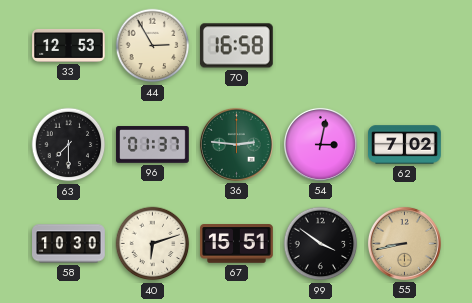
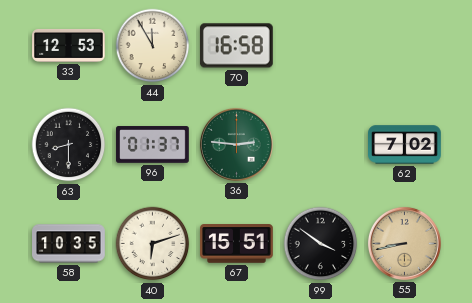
44: 2:55 -> 11:55 (153, 46)
63: 7:30 -> 8:30 (69, 145)
54: 3:02 -> none (320, 144)
58: 10:30 -> 10:35 (69, 244)
